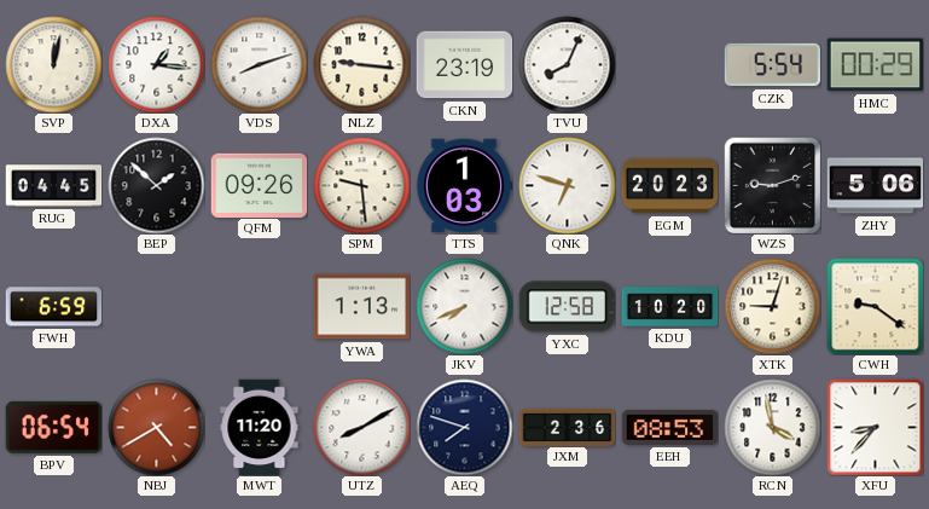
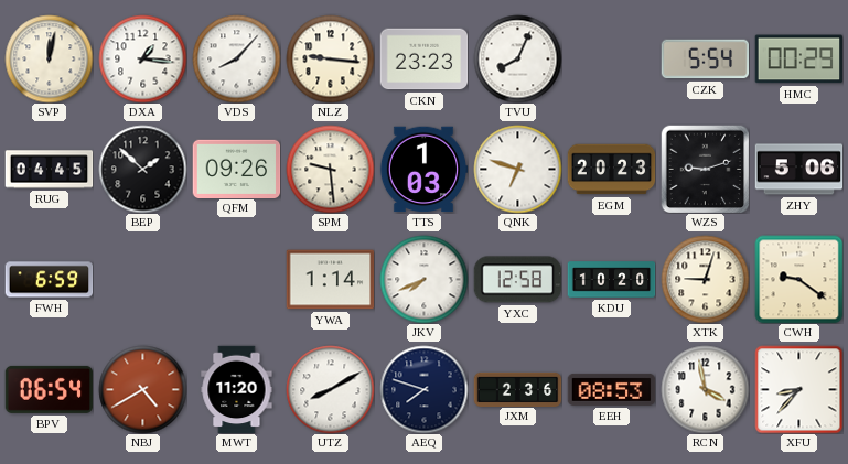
VDS: 8:12 -> 8:07 (236, 58)
CKN: 23:19 -> 23:23 (423, 60)
YWA: 1:13 -> 1:14 (330, 280)
